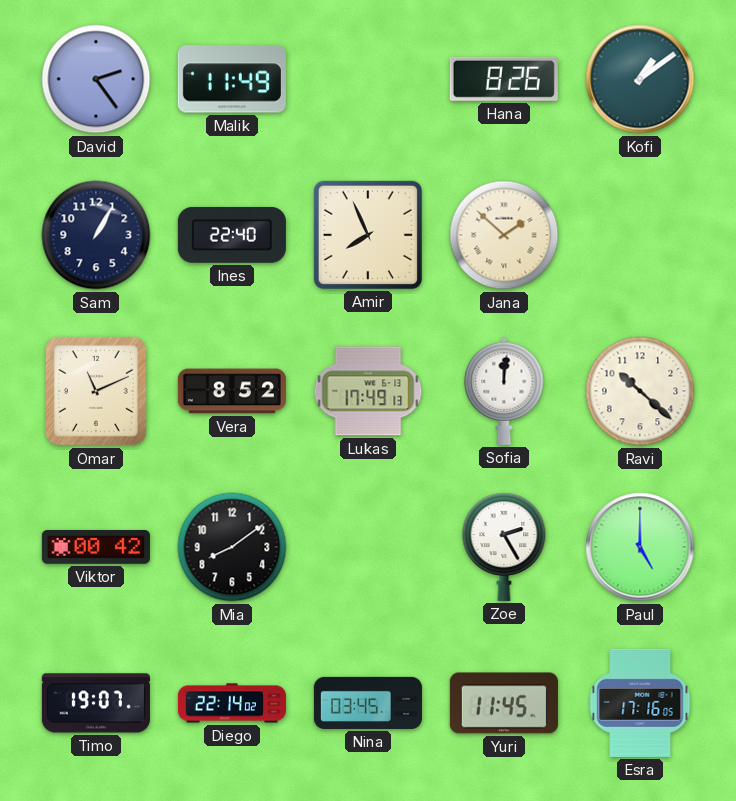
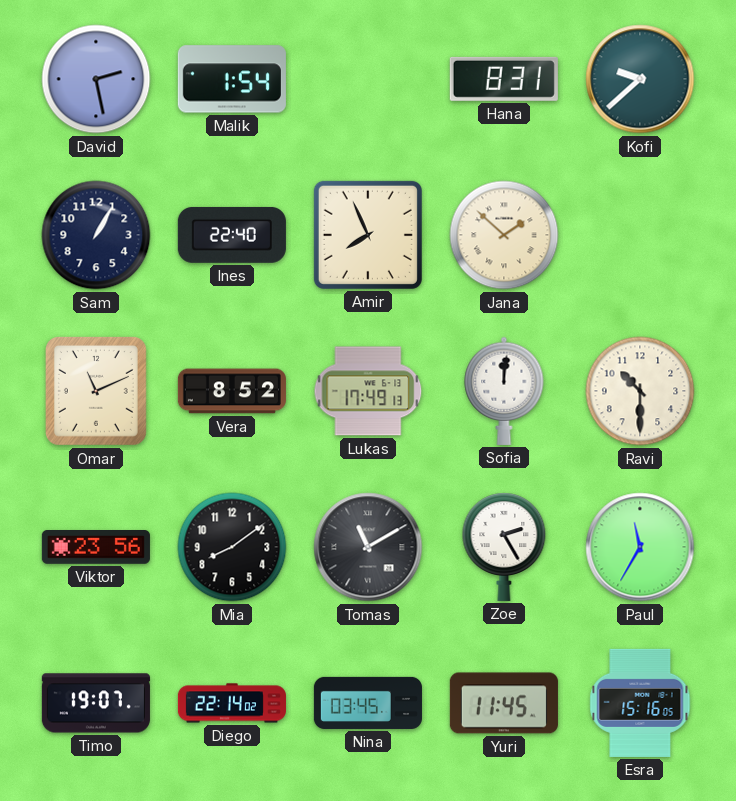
David: 2:24 -> 2:28 (96, 79)
Malik: 11:49 -> 1:54 (232, 79)
Hana: 8:26 -> 8:31 (504, 79)
Kofi: 1:09 -> 9:38 (640, 79)
Ravi: 10:22 -> 10:30 (640, 391)
Viktor: 00:42 -> 23:56 (96, 548)
Tomas: none -> 11:10 (368, 547)
Paul: 5:00 -> 11:35 (640, 547)
Esra: 17:16 -> 15:16 (640, 703)
